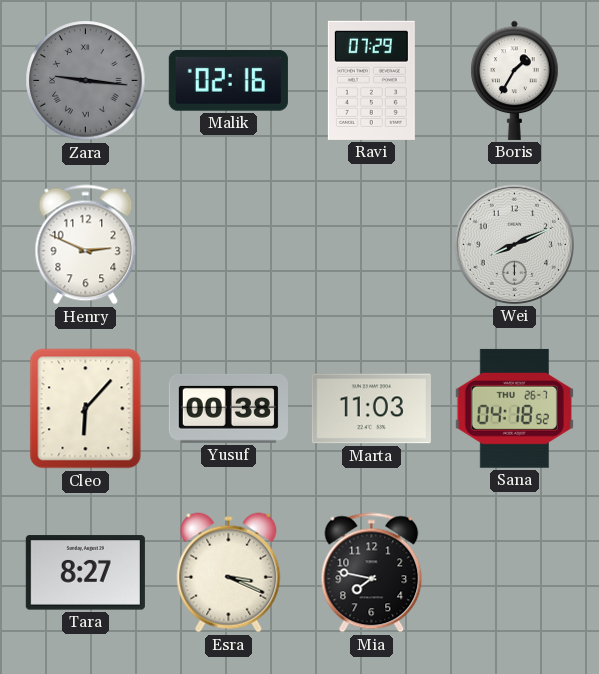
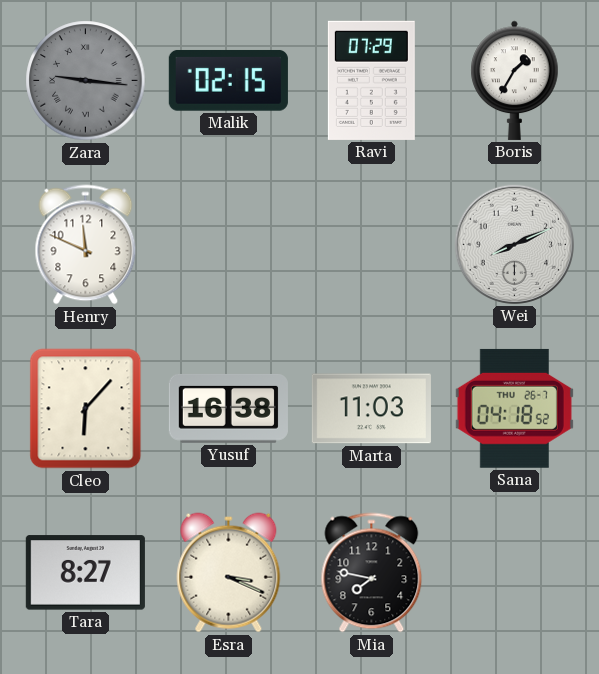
Malik: 02:16 -> 02:15 (228, 80)
Henry: 2:49 -> 11:49 (86, 245)
Yusuf: 00:38 -> 16:38 (228, 408)
